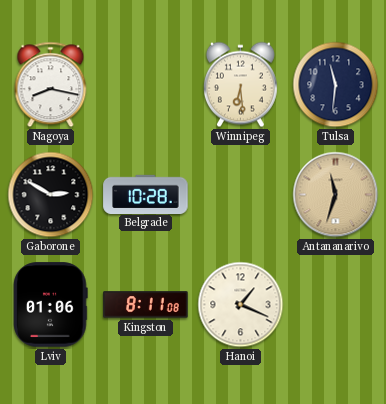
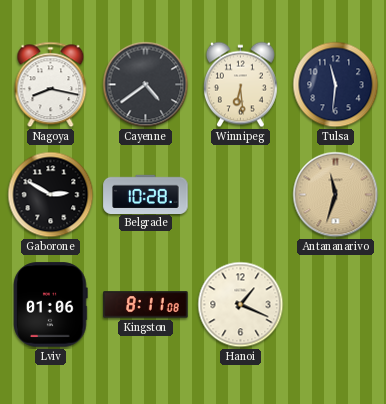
Cayenne: none -> 4:39 (146, 85)
